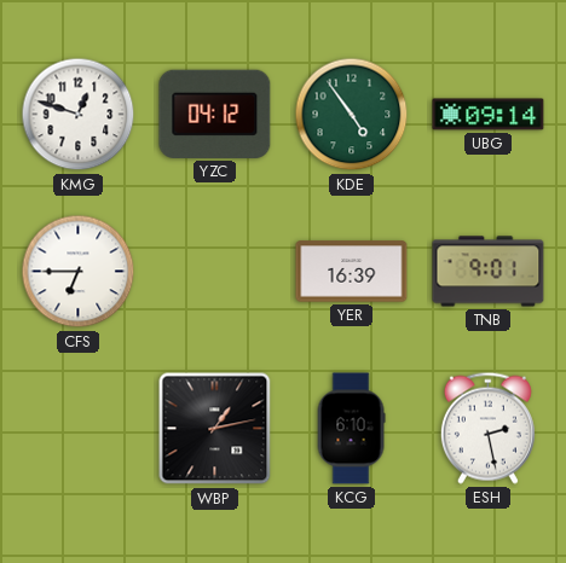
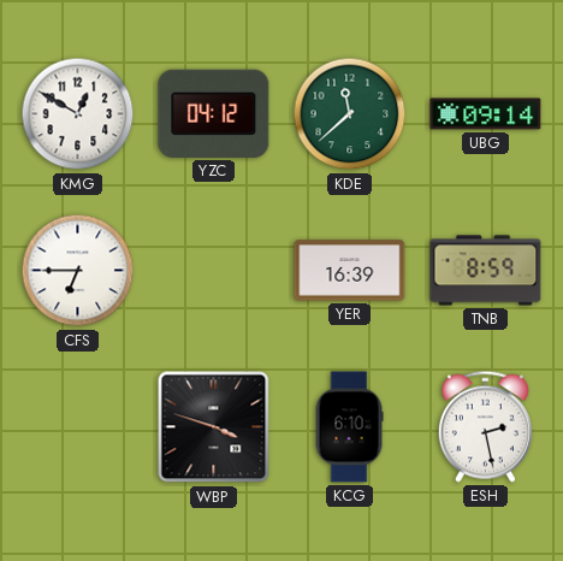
KMG: 12:48 -> 12:50 (78, 114)
KDE: 4:54 -> 11:38 (350, 114)
TNB: 9:01 -> 8:59 (486, 271)
WBP: 1:13 -> 3:48 (214, 427)
